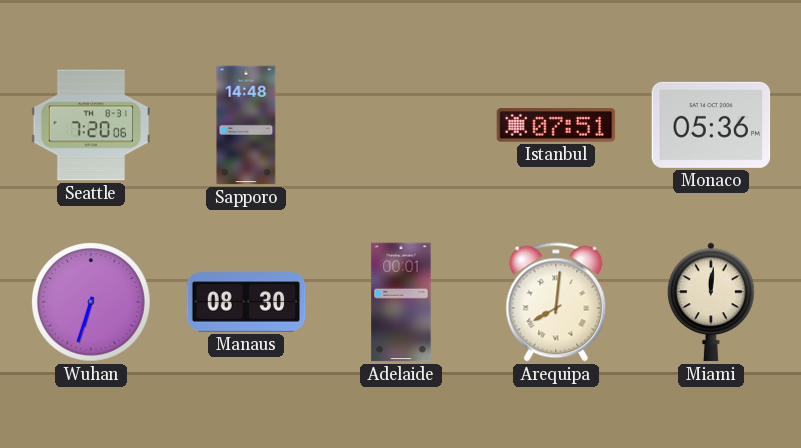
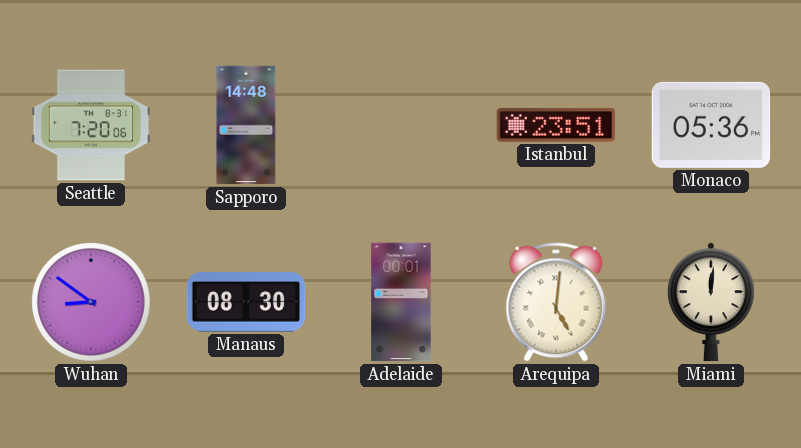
Istanbul: 07:51 -> 23:51 (556, 125)
Wuhan: 6:33 -> 8:51 (92, 303)
Arequipa: 8:01 -> 5:01 (556, 302)
